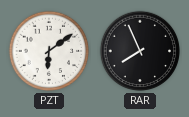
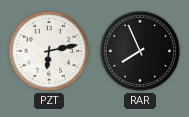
PZT: 6:09 -> 6:13 (49, 51)
